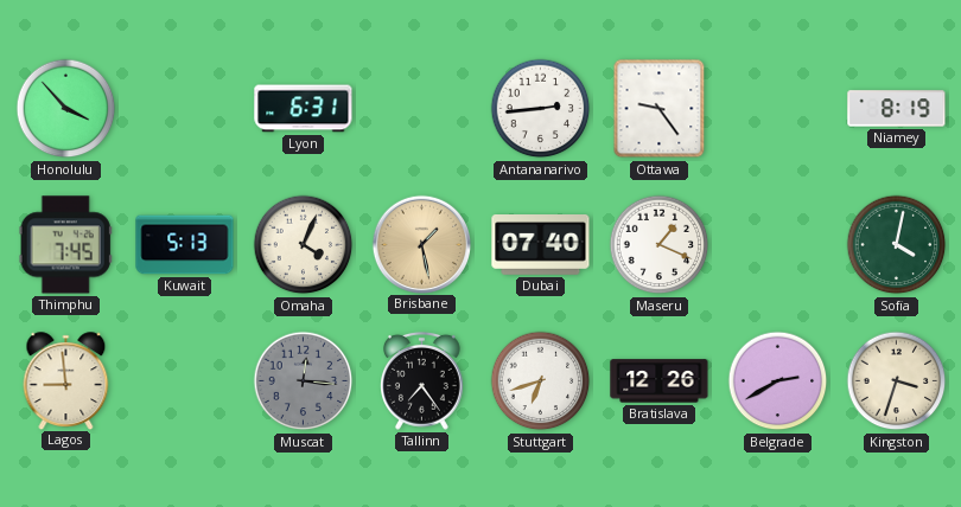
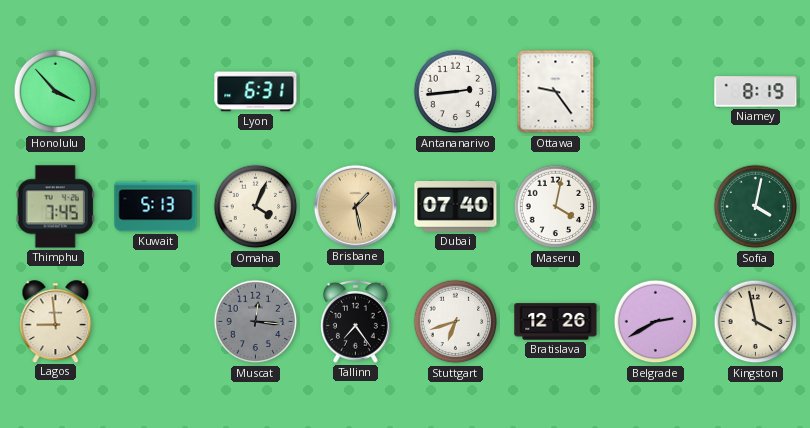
Maseru: 1:19 -> 4:02 (556, 207)
Kingston: 3:33 -> 3:58 (756, 322)
